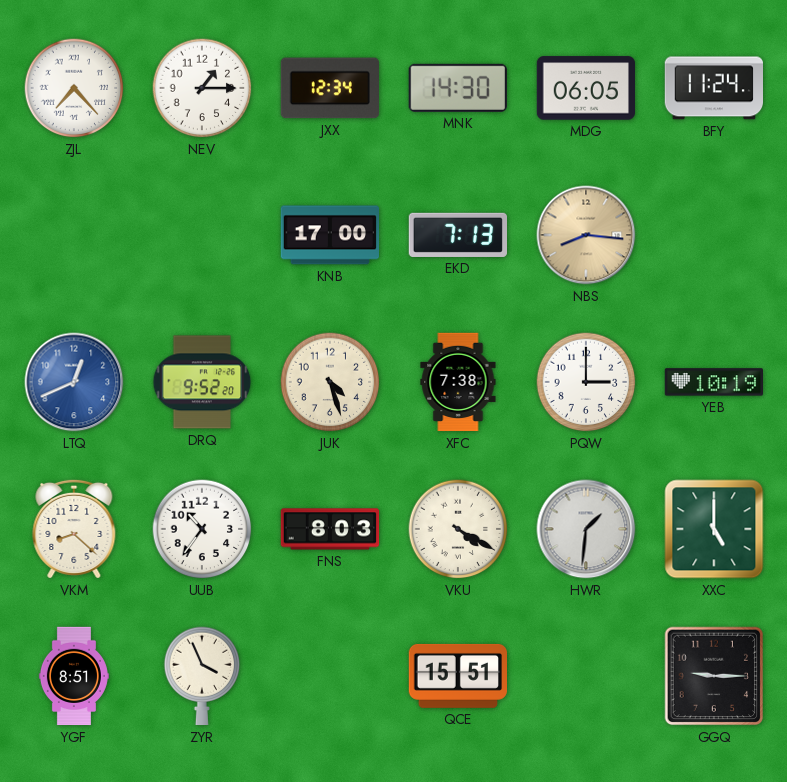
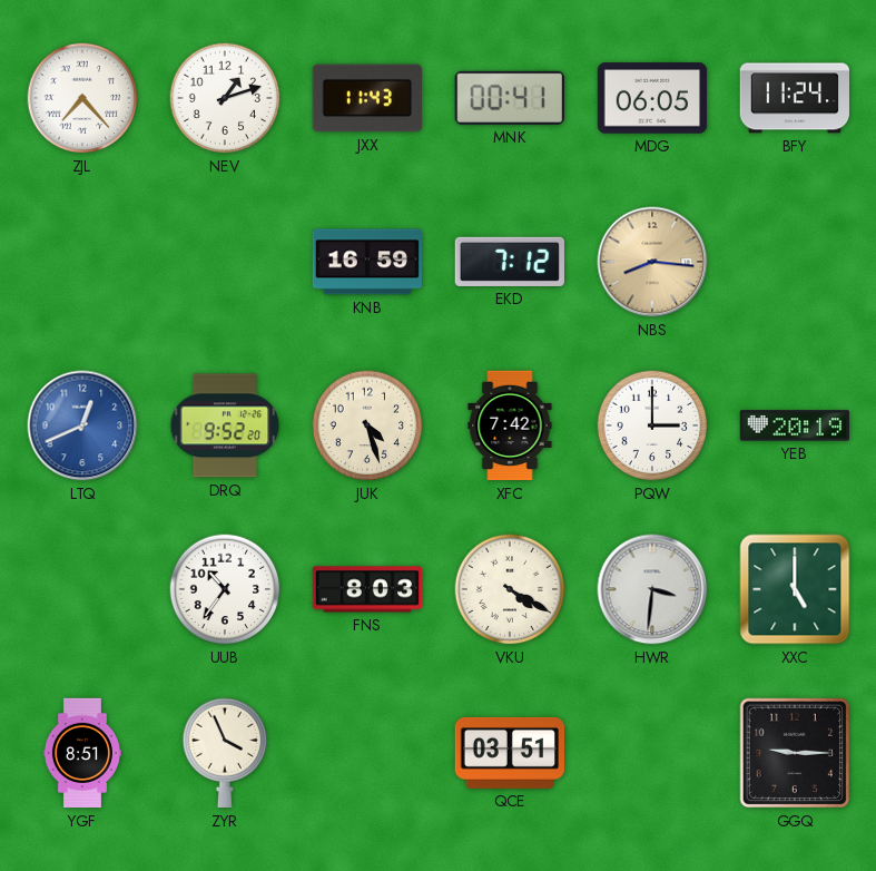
NEV: 1:15 -> 1:12 (225, 98)
JXX: 12:34 -> 11:43 (367, 98)
MNK: 14:30 -> 00:41 (510, 98)
KNB: 17:00 -> 16:59 (366, 262)
EKD: 7:13 -> 7:12 (509, 262)
XFC: 7:38 -> 7:42 (510, 425)
YEB: 10:19 -> 20:19 (794, 425)
VKM: 8:22 -> none (74, 529)
HWR: 1:31 -> 3:31 (652, 589)
QCE: 15:51 -> 03:51 (509, 753)
